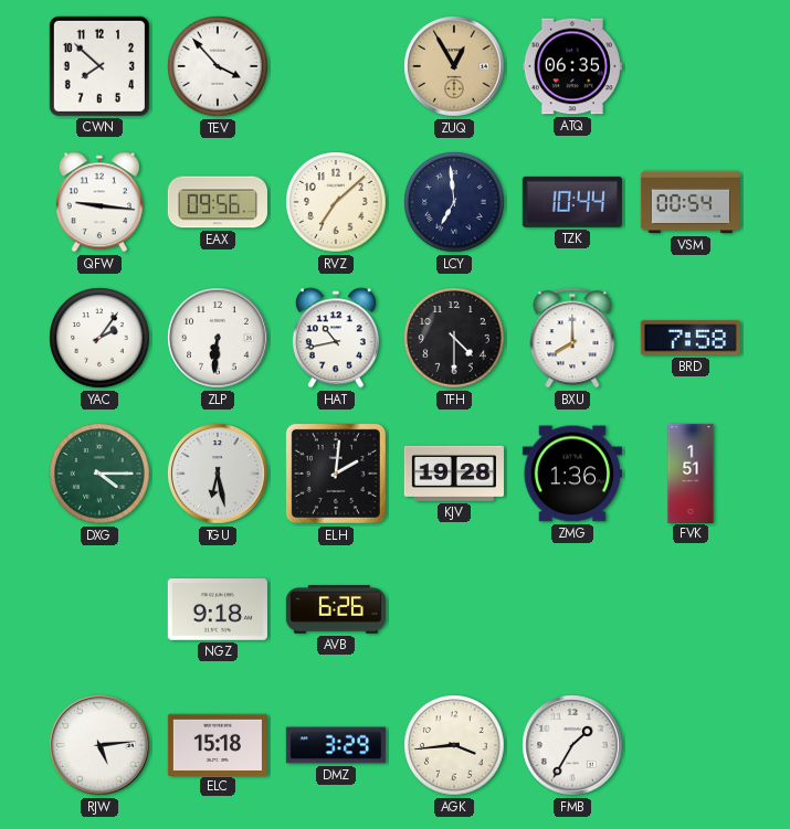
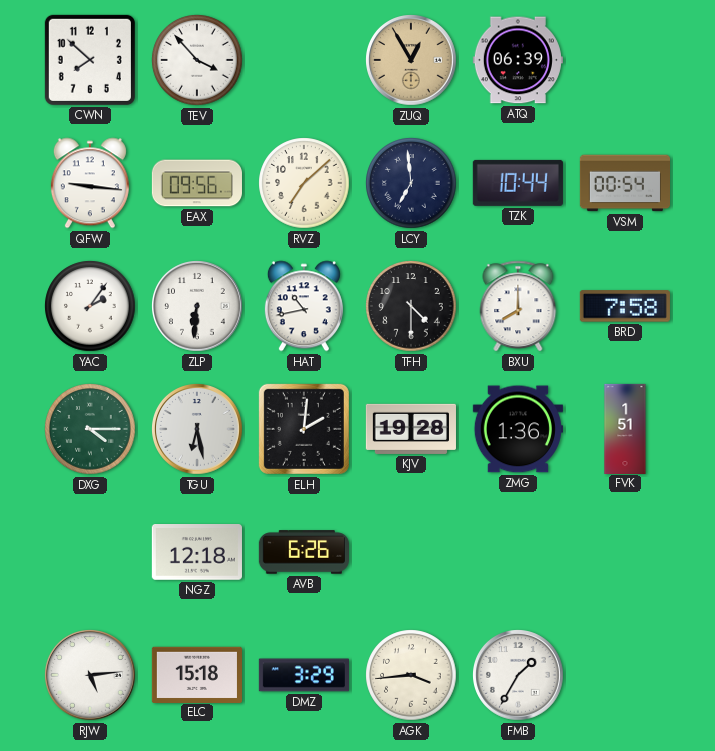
ATQ: 06:35 -> 06:39 (518, 60)
NGZ: 9:18 -> 12:18 (197, 553)
